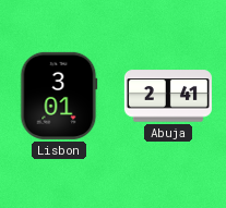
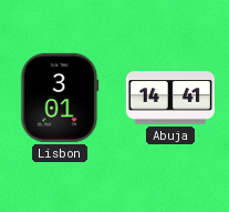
Abuja: 2:41 -> 14:41 (170, 98)
